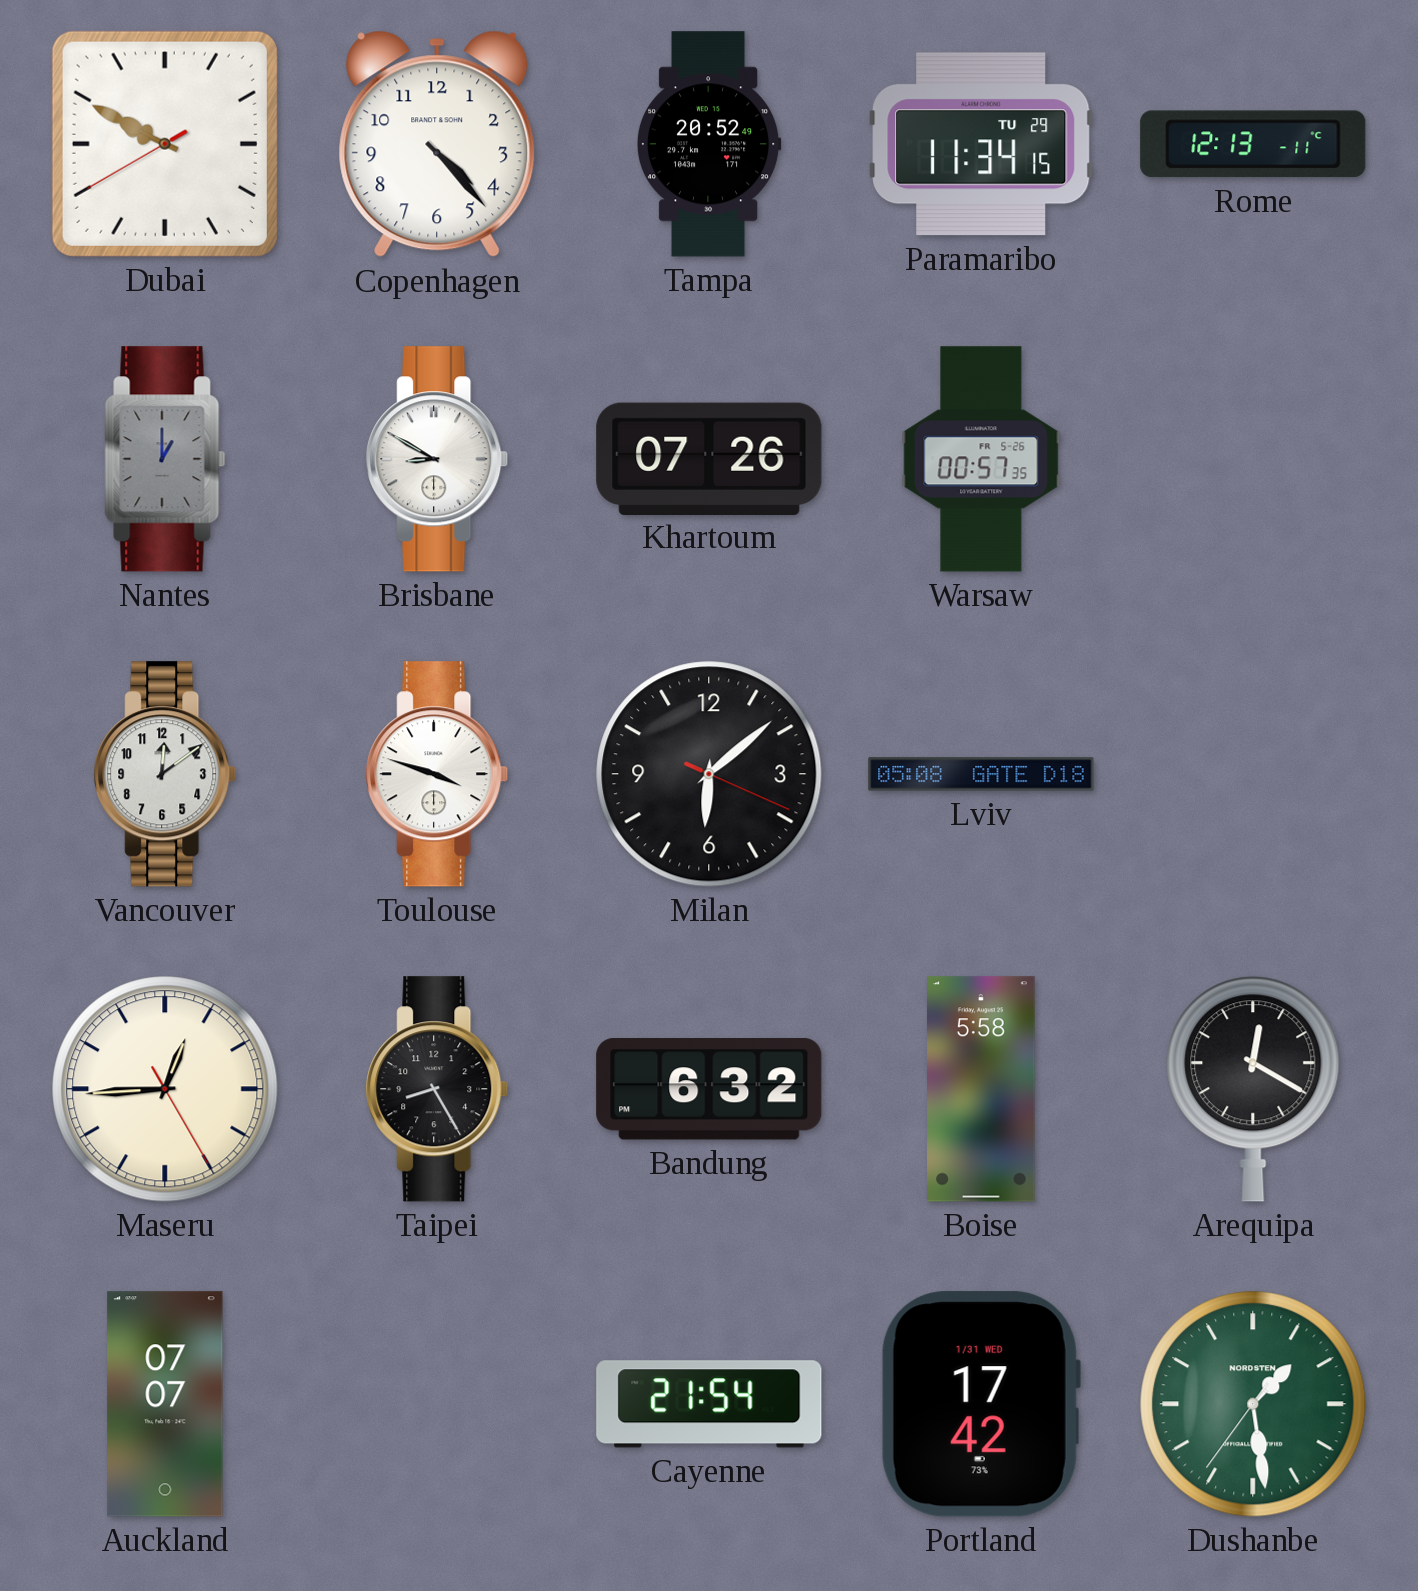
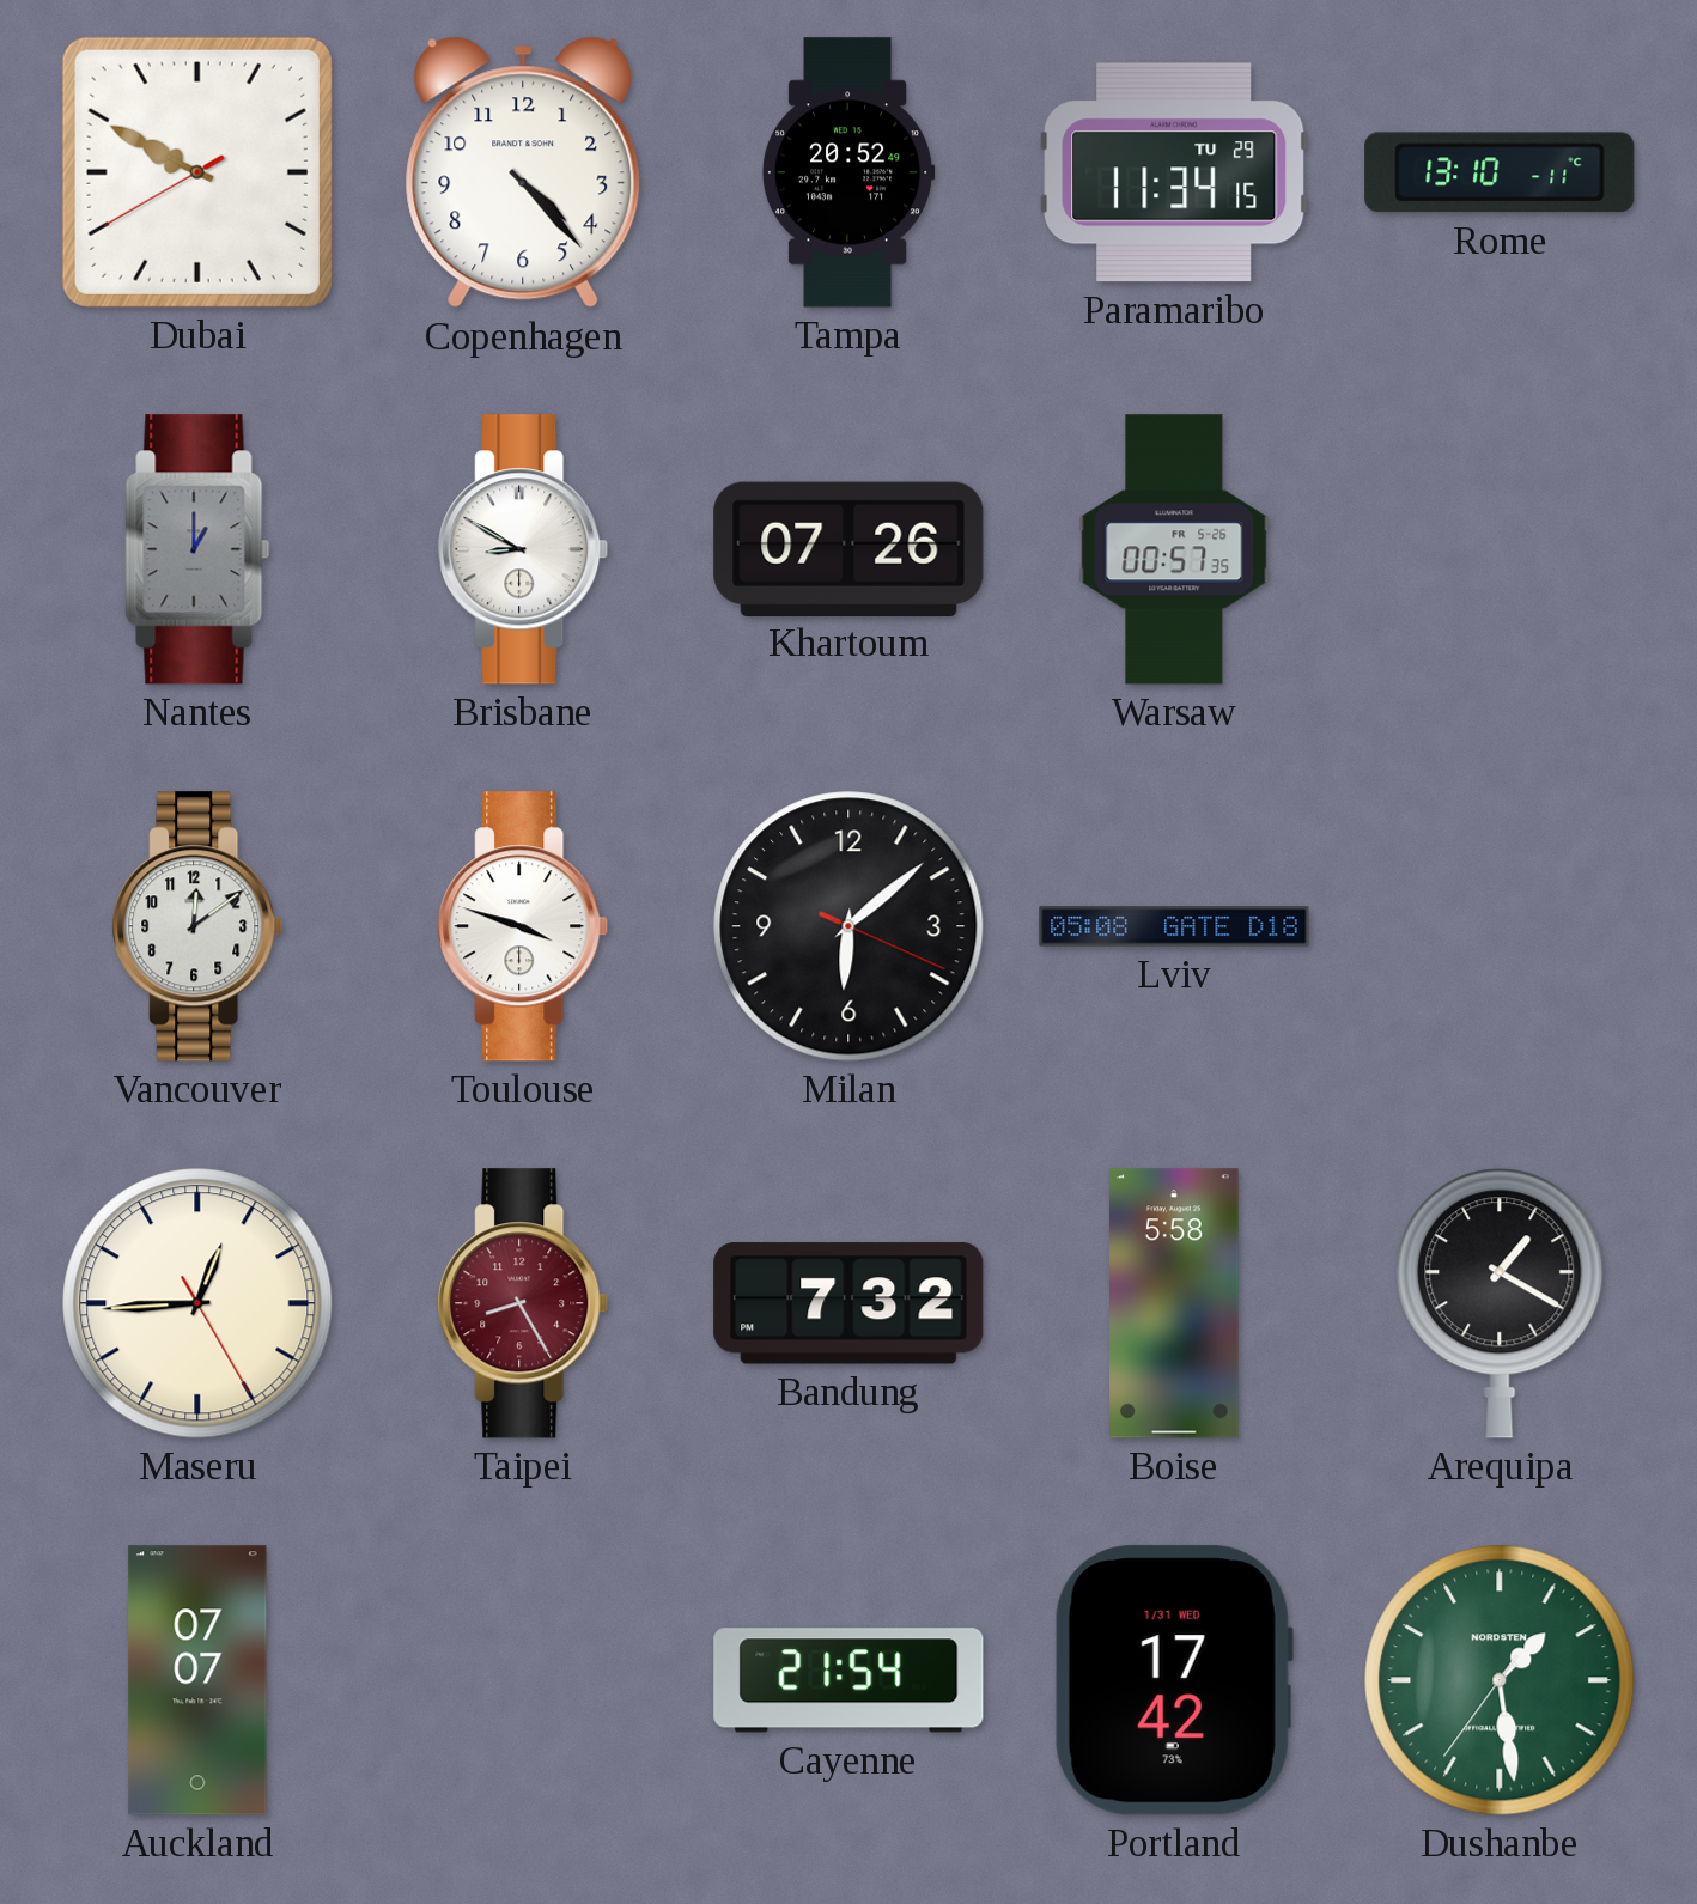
Rome: 12:13 -> 13:10 (1500, 172)
Taipei dial: black -> burgundy (523, 1303)
Bandung: 6:32 -> 7:32 (848, 1303)
Arequipa: 12:20 -> 1:20 (1500, 1303)
